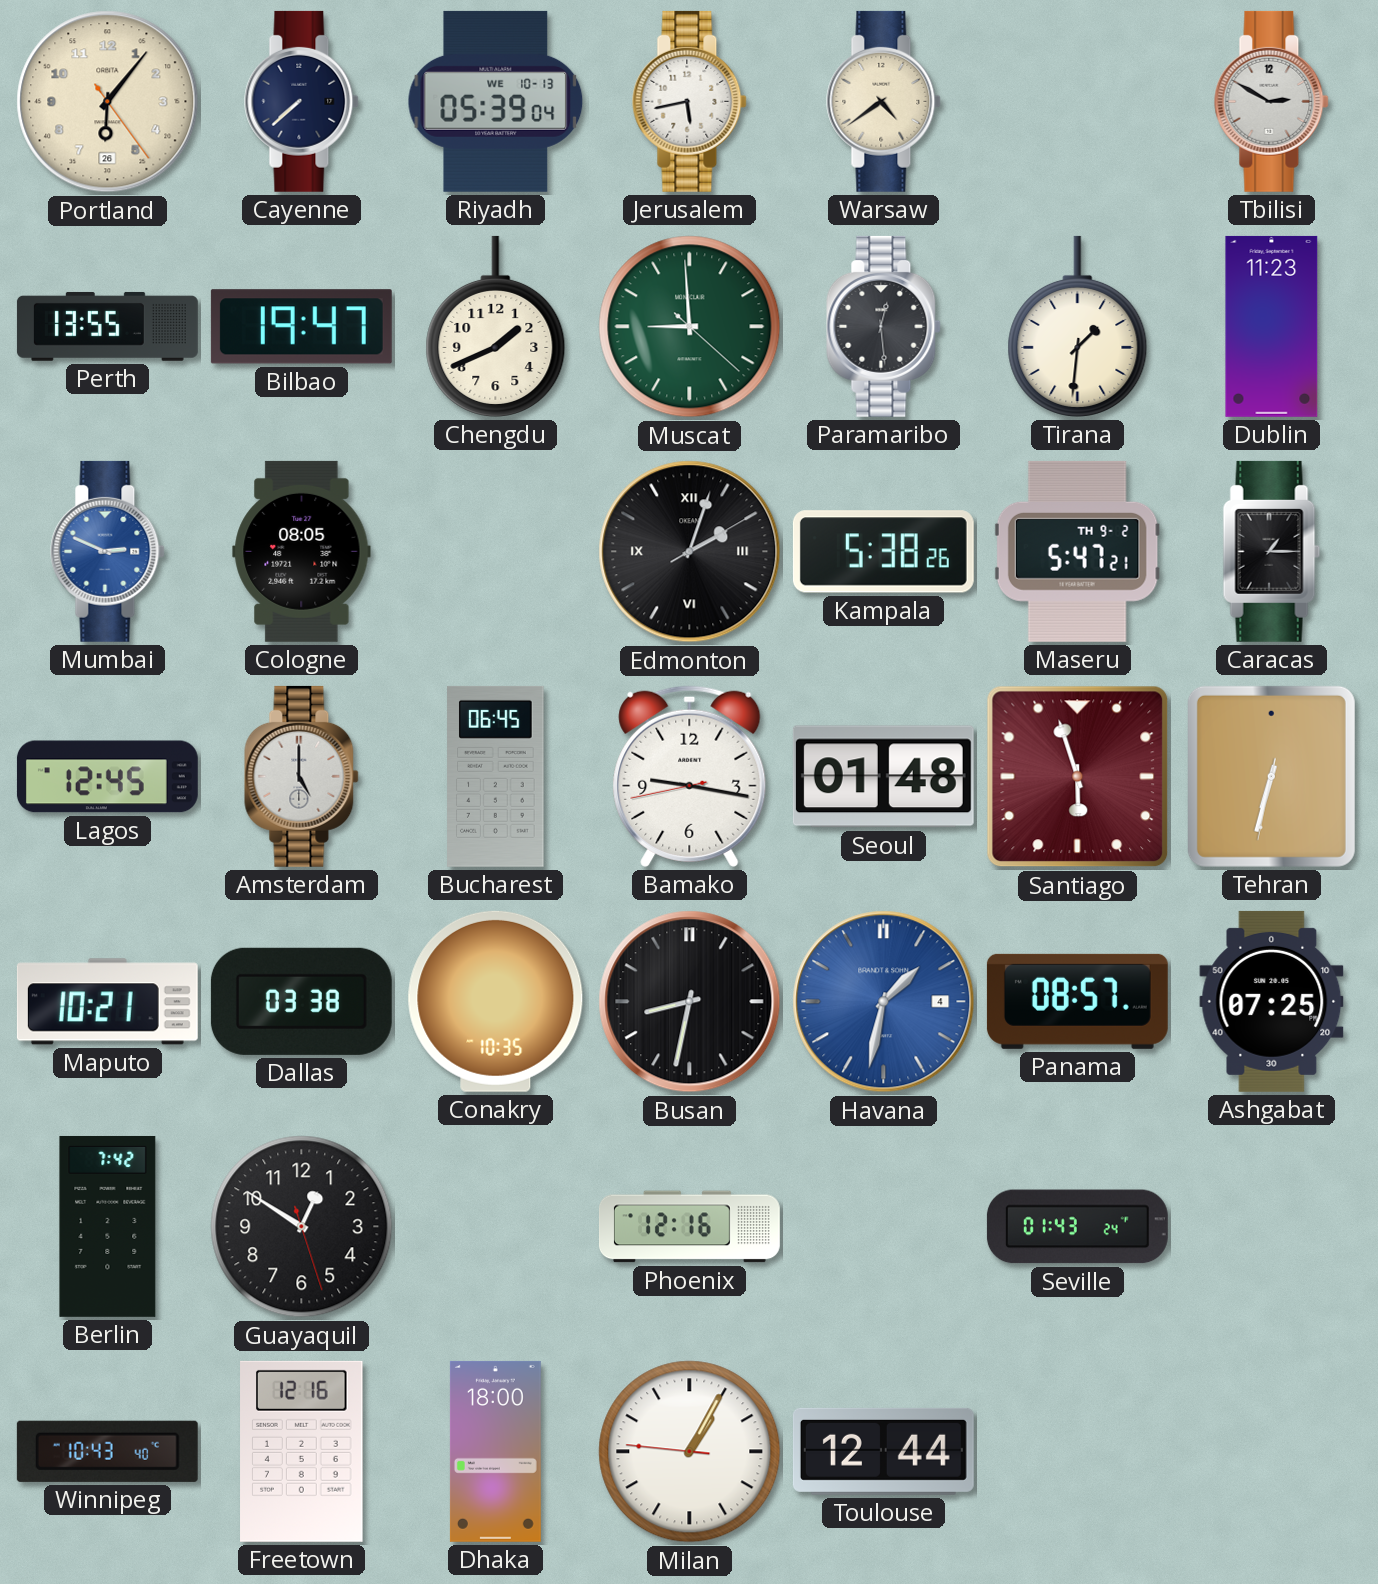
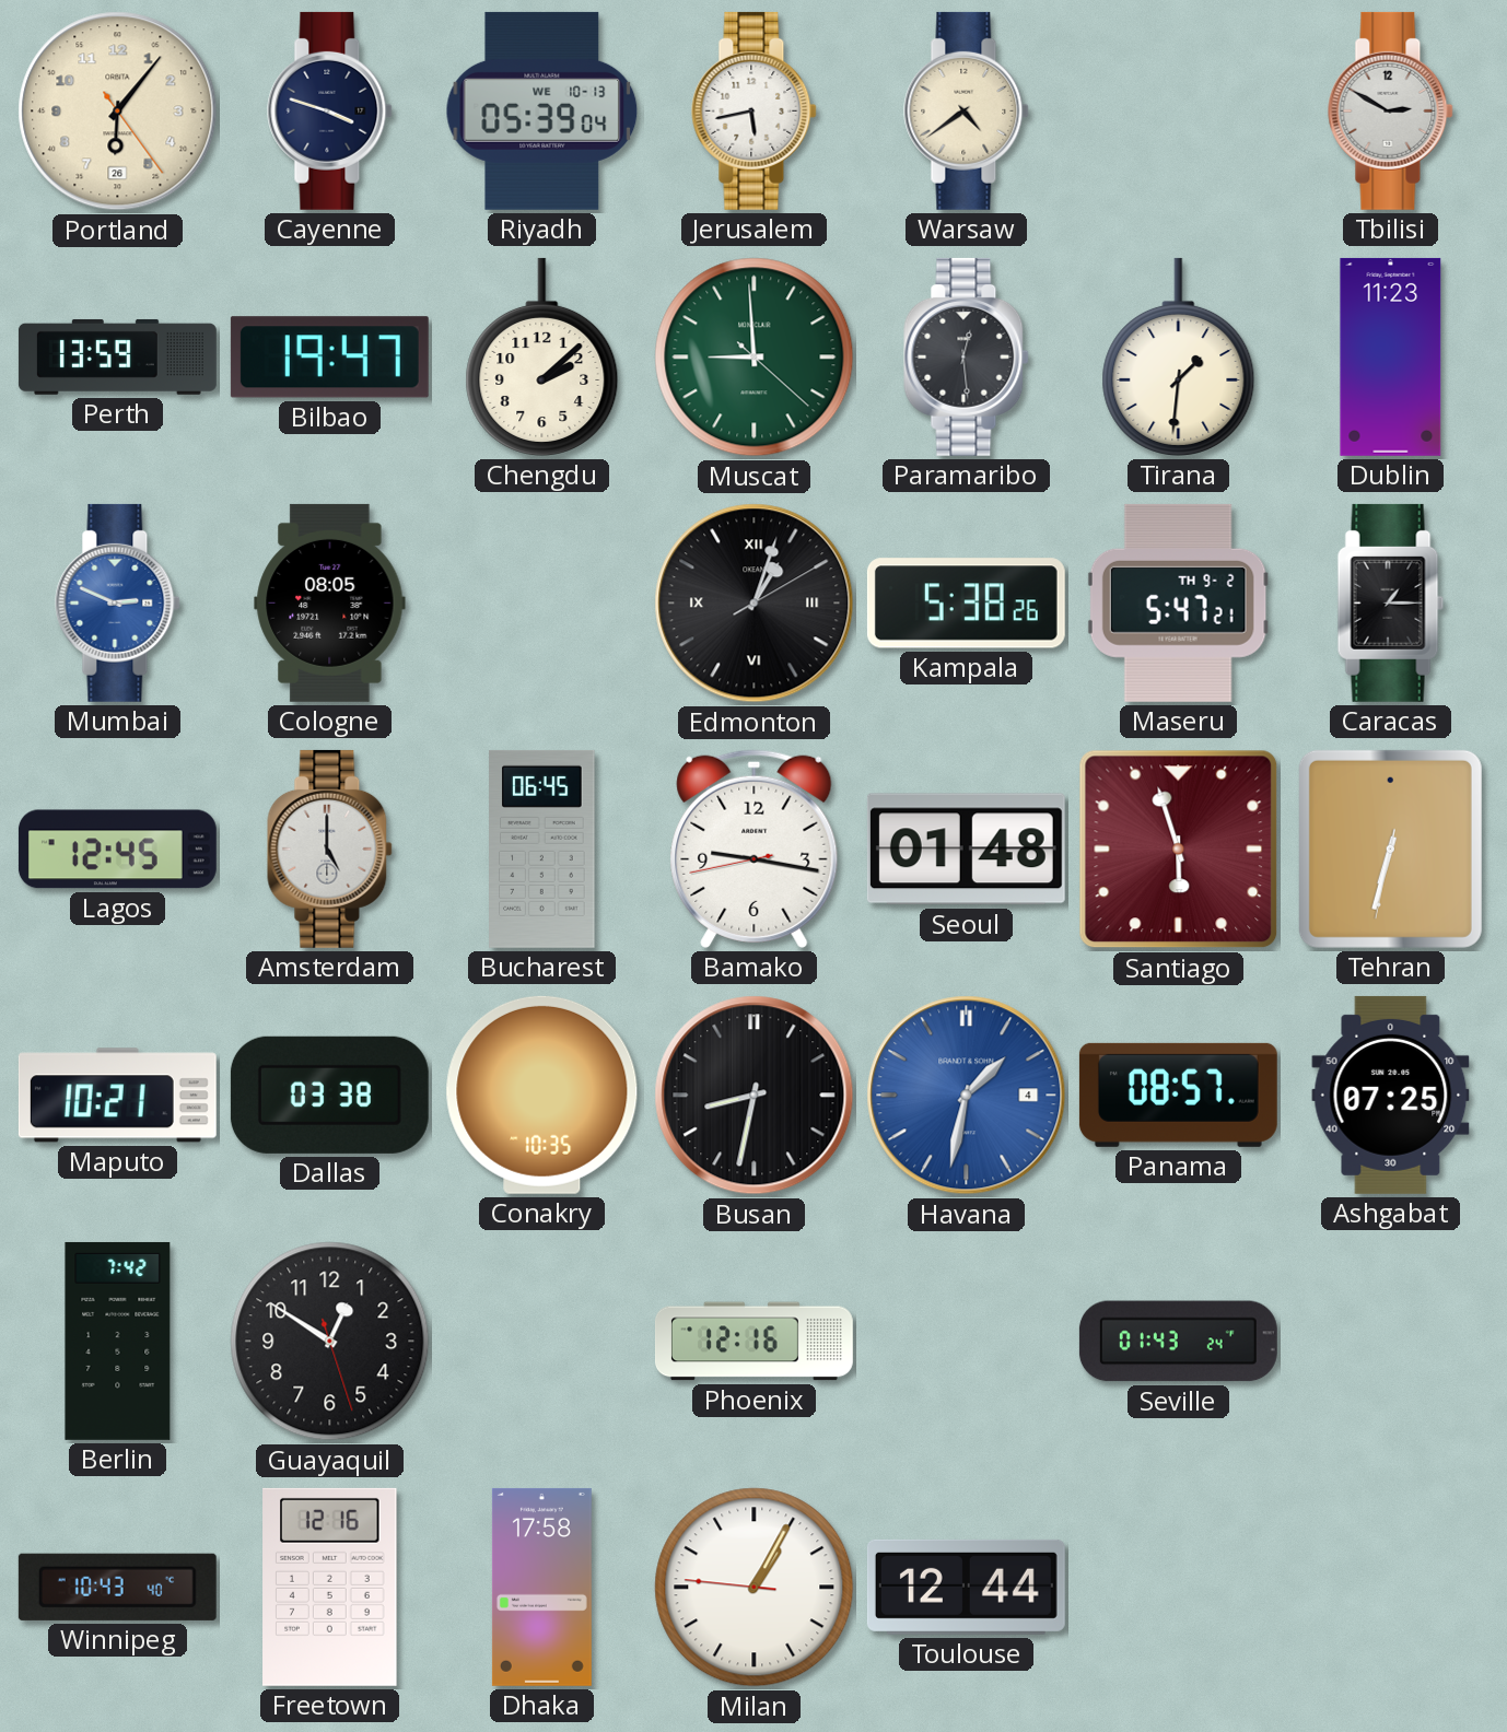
Cayenne: 7:38 -> 3:48 (330, 110)
Perth: 13:55 -> 13:59 (117, 356)
Chengdu: 1:41 -> 2:08 (542, 356)
Edmonton: 2:03 -> 1:03 (755, 604)
Dhaka: 18:00 -> 17:58 (541, 1587)
